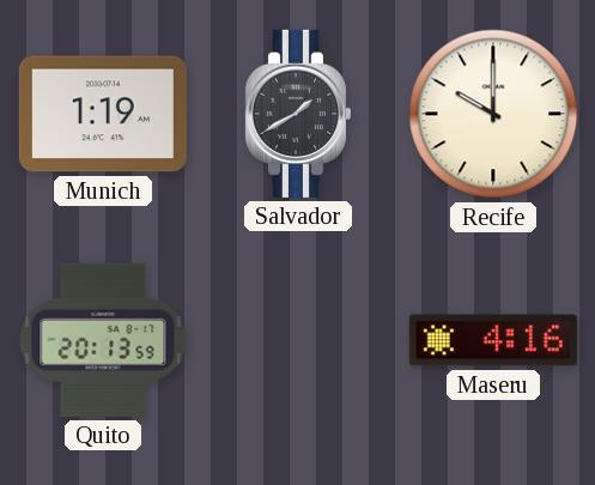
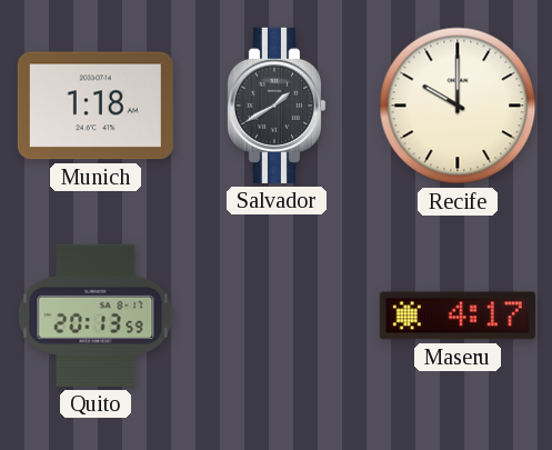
Munich: 1:19 -> 1:18 (96, 106)
Maseru: 4:16 -> 4:17 (458, 316)
